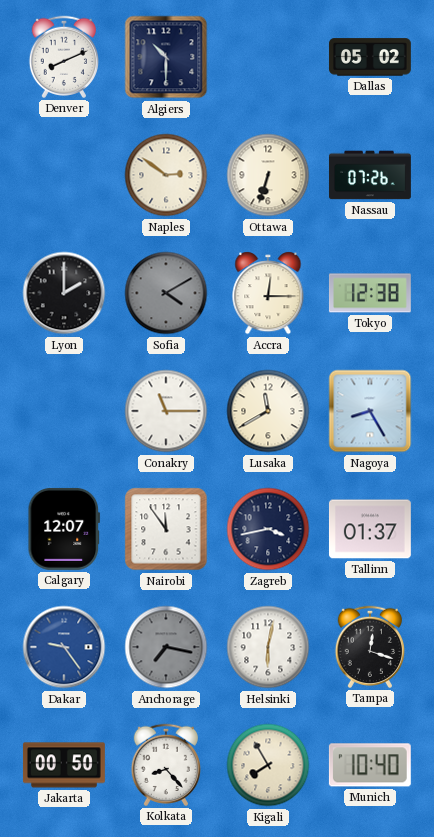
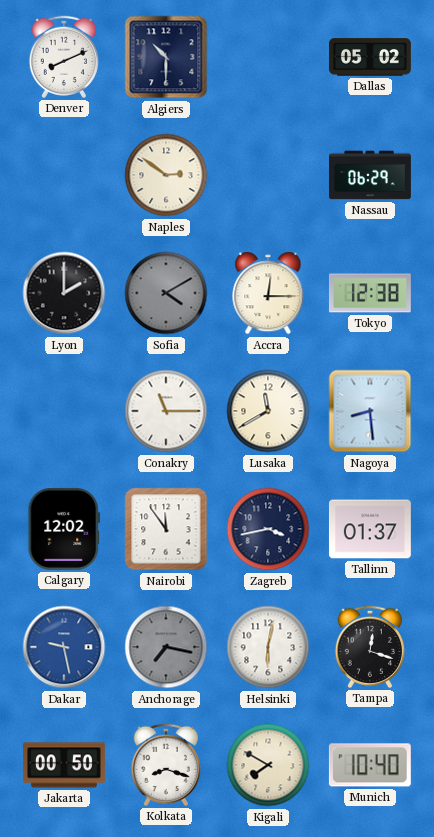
Ottawa: 6:33 -> none (268, 175)
Nassau: 07:26 -> 06:29 (370, 175)
Nagoya: 8:25 -> 8:29 (370, 411)
Calgary: 12:07 -> 12:02 (64, 529)
Dakar: 9:24 -> 9:28 (64, 647)
Kolkata: 8:23 -> 8:18 (165, 765)
Kigali: 7:55 -> 7:50 (268, 765)
